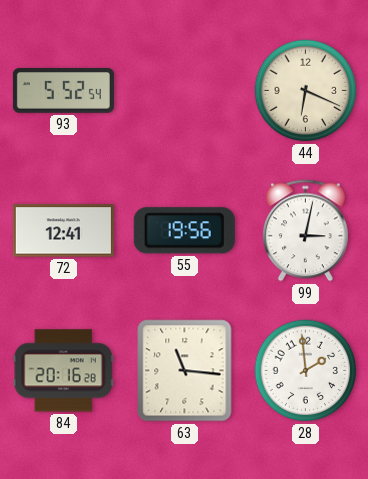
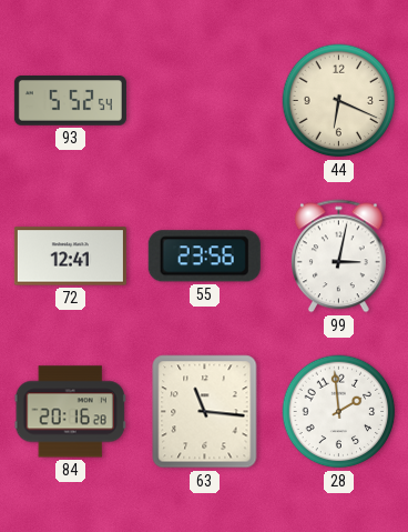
55: 19:56 -> 23:56 (204, 257)
